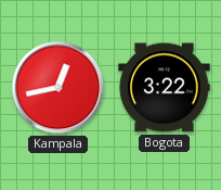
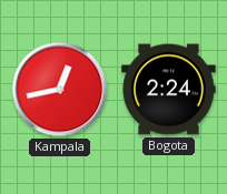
Bogota: 3:22 -> 2:24 (169, 90)
